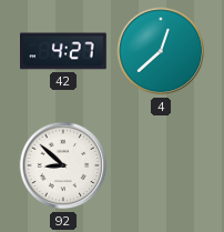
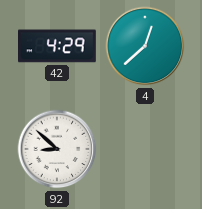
42: 4:27 -> 4:29 (58, 46)
